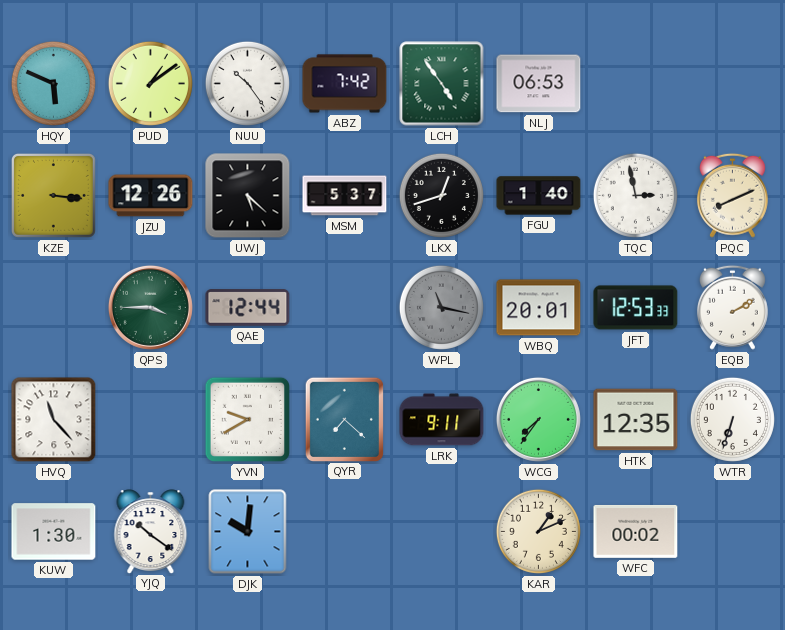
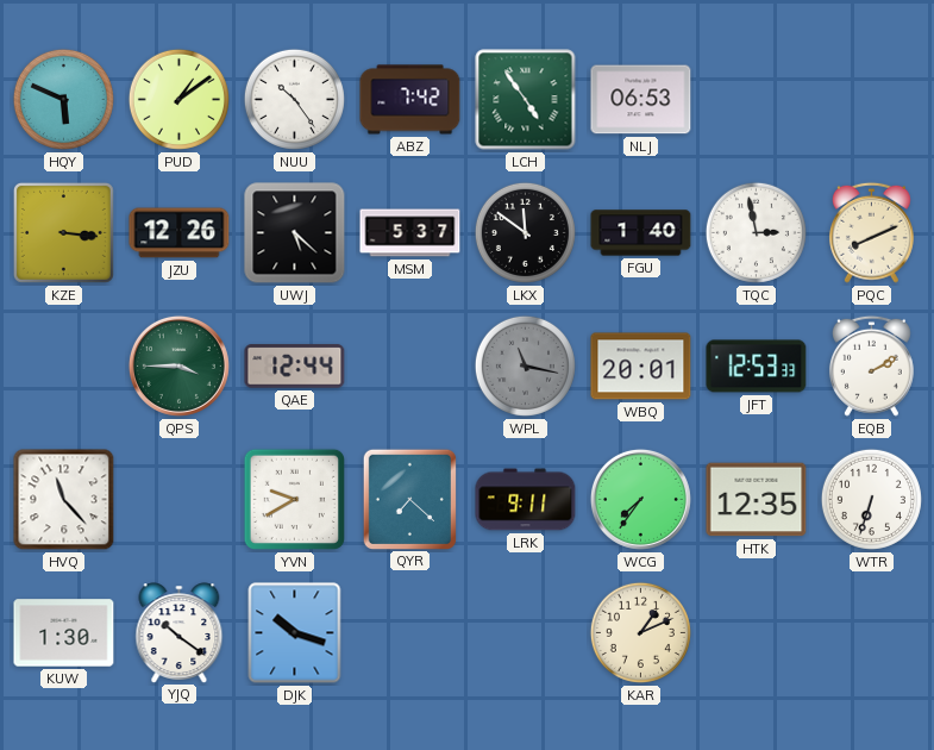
LKX: 12:42 -> 11:51 (525, 232)
DJK: 10:01 -> 10:18 (295, 633)
WFC: 00:02 -> none (636, 531)
